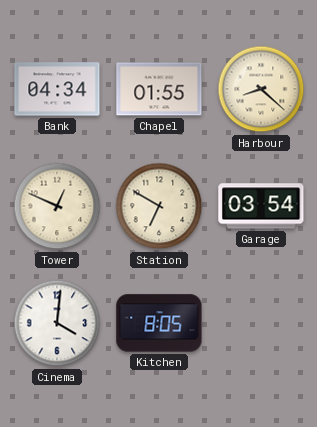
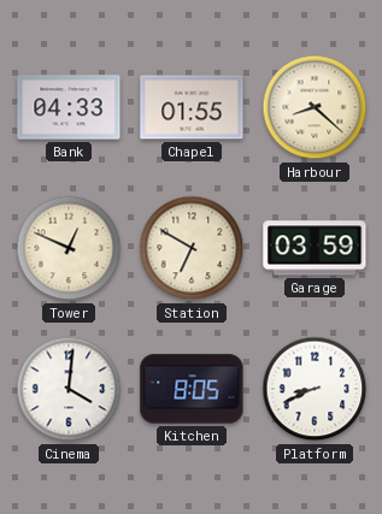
Bank: 04:34 -> 04:33 (69, 107)
Garage: 03:54 -> 03:59 (315, 248)
Platform: none -> 8:41 (315, 389)
